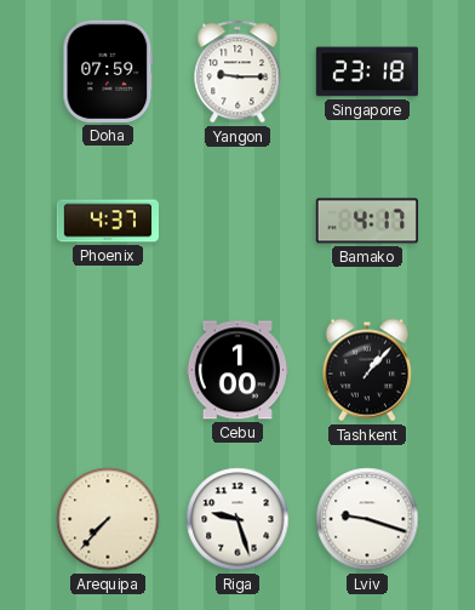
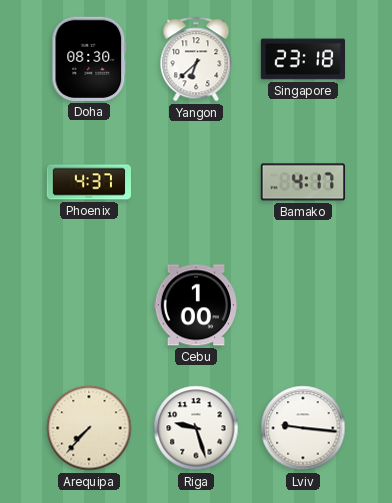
Doha: 07:59 -> 08:30 (89, 59)
Yangon: 9:15 -> 6:38 (196, 59)
Tashkent: 1:07 -> none (367, 370)
Lviv: 9:18 -> 9:16 (303, 428)
